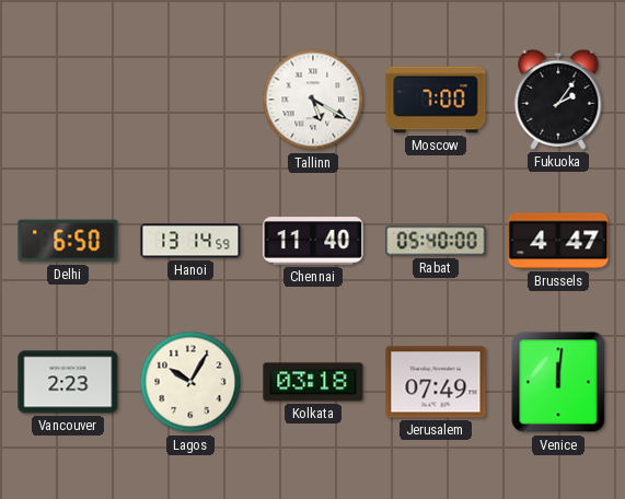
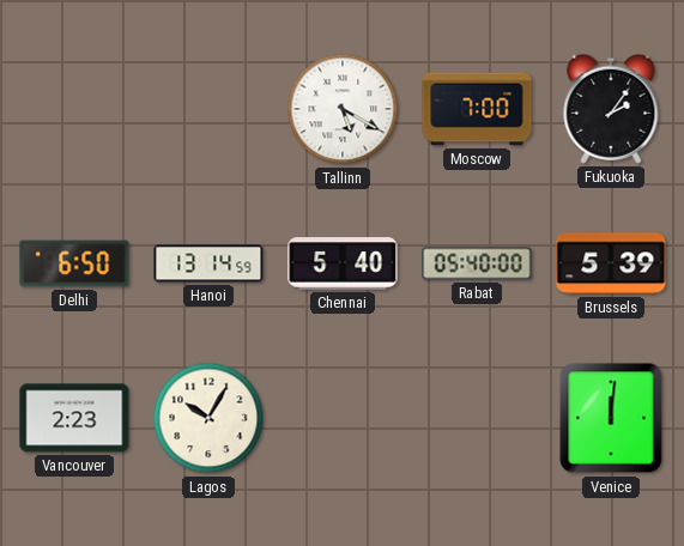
Chennai: 11:40 -> 5:40 (343, 263)
Brussels: 4:47 -> 5:39 (611, 263)
Kolkata: 03:18 -> none (313, 382)
Jerusalem: 07:49 -> none (436, 382)
